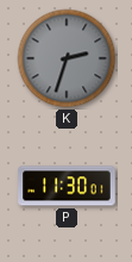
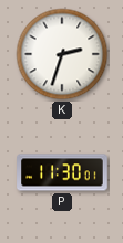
K dial: grey -> white (62, 54)
